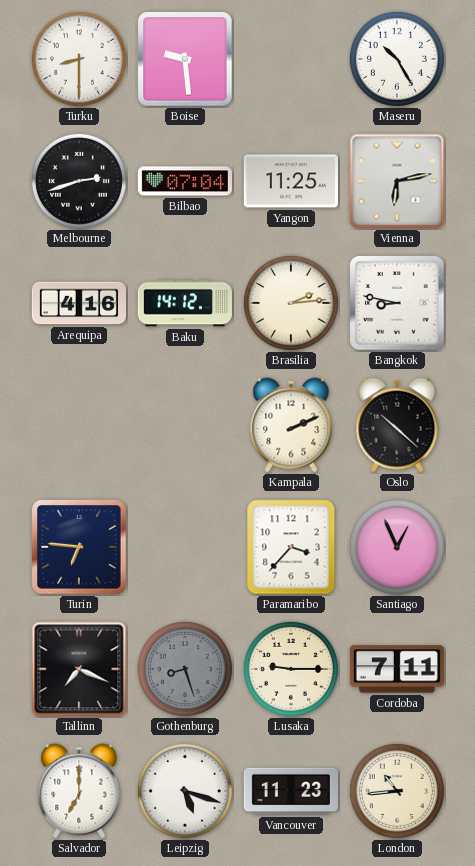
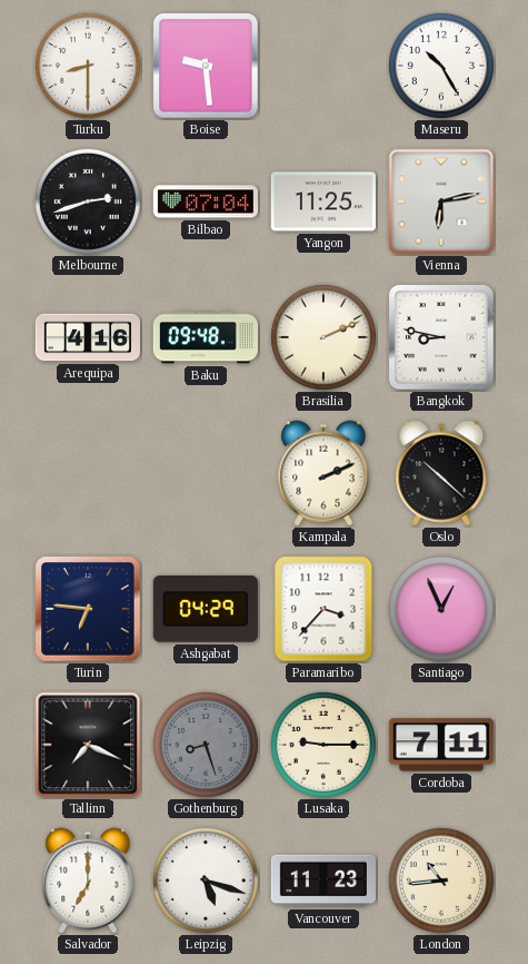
Baku: 14:12 -> 09:48 (205, 337)
Brasilia: 2:14 -> 2:11 (323, 337)
Ashgabat: none -> 04:29 (206, 609)
